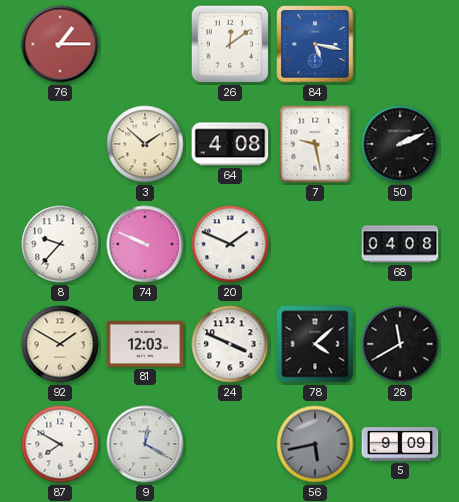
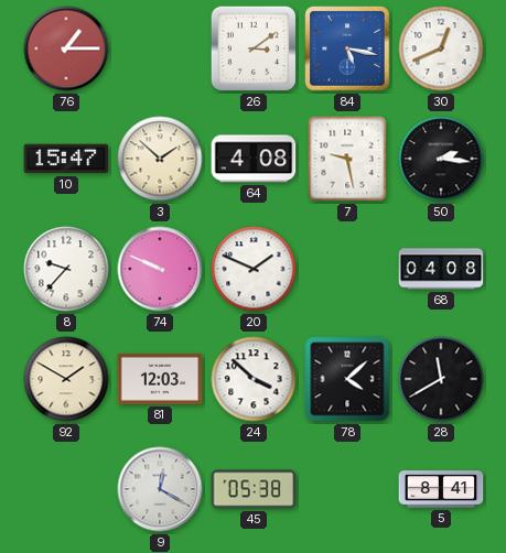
26: 12:09 -> 3:09 (254, 48)
30: none -> 12:41 (441, 48)
10: none -> 15:47 (66, 159)
50: 2:11 -> 2:16 (441, 159)
24: 3:49 -> 3:52 (254, 379)
87: 7:50 -> none (60, 444)
45: none -> 05:38 (254, 489)
56: 5:43 -> none (315, 444)
5: 9:09 -> 8:41 (441, 489)
